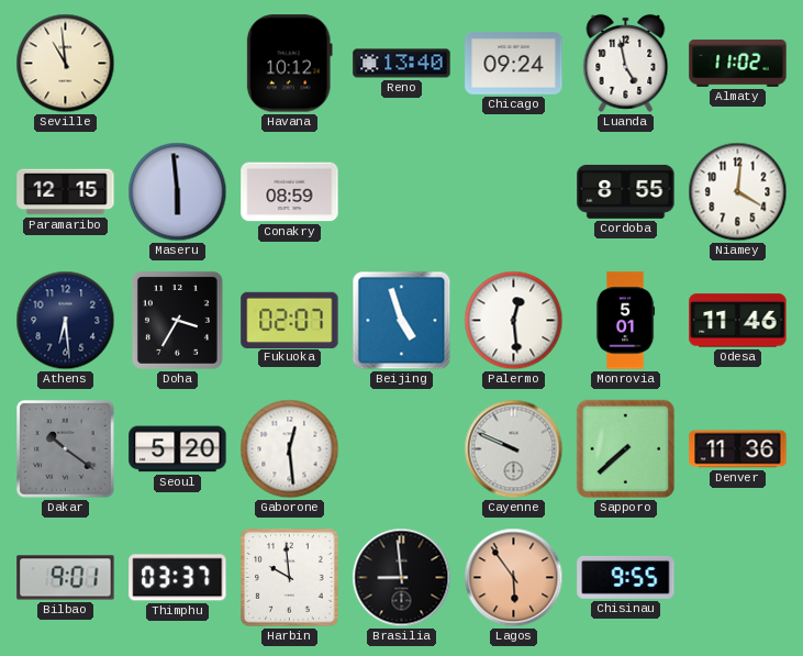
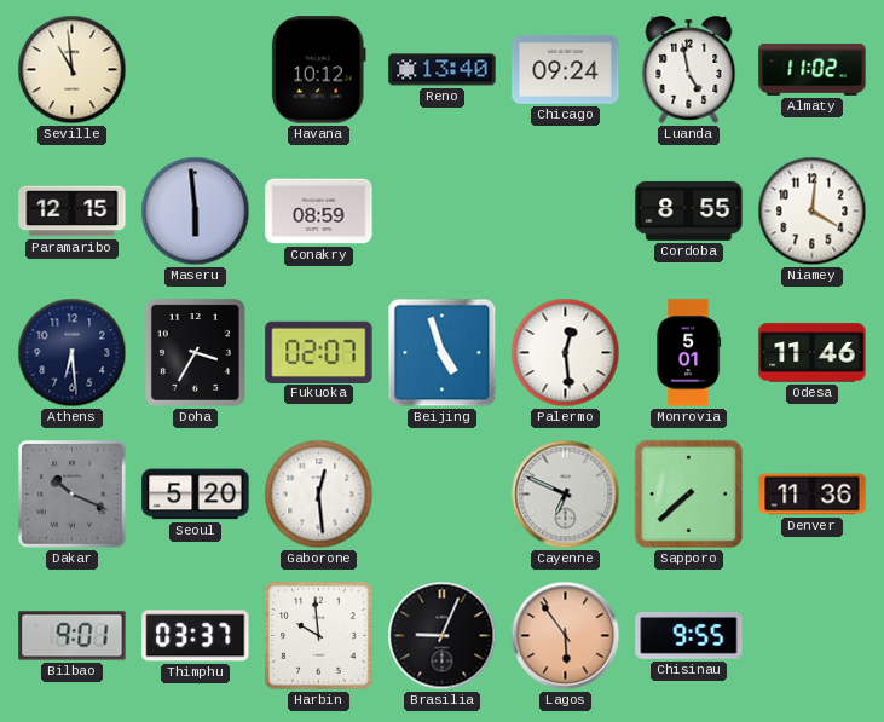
Dakar: 10:21 -> 10:19 (73, 495)
Cayenne: 9:49 -> 6:49 (566, 495)
Brasilia: 8:59 -> 9:04 (443, 636)
